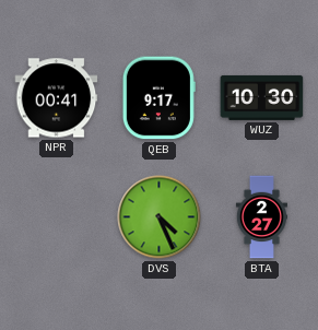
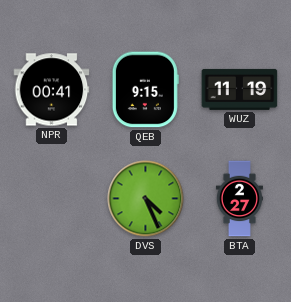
QEB: 9:17 -> 9:15 (145, 90)
WUZ: 10:30 -> 11:19 (240, 89)
